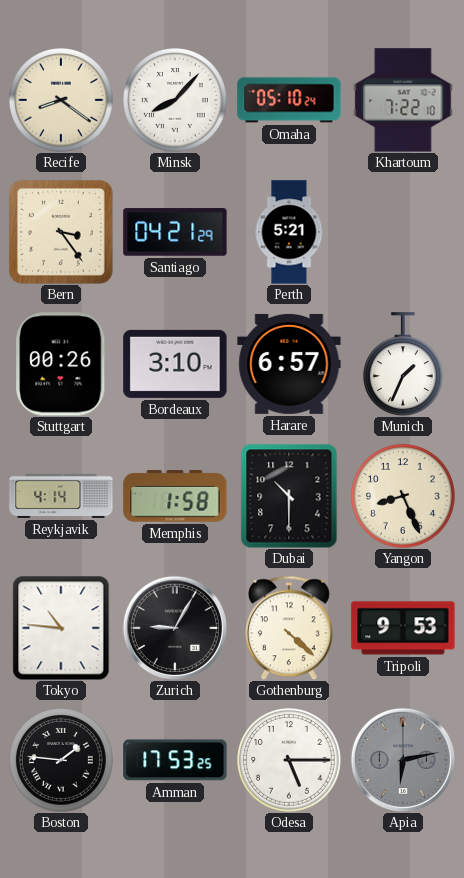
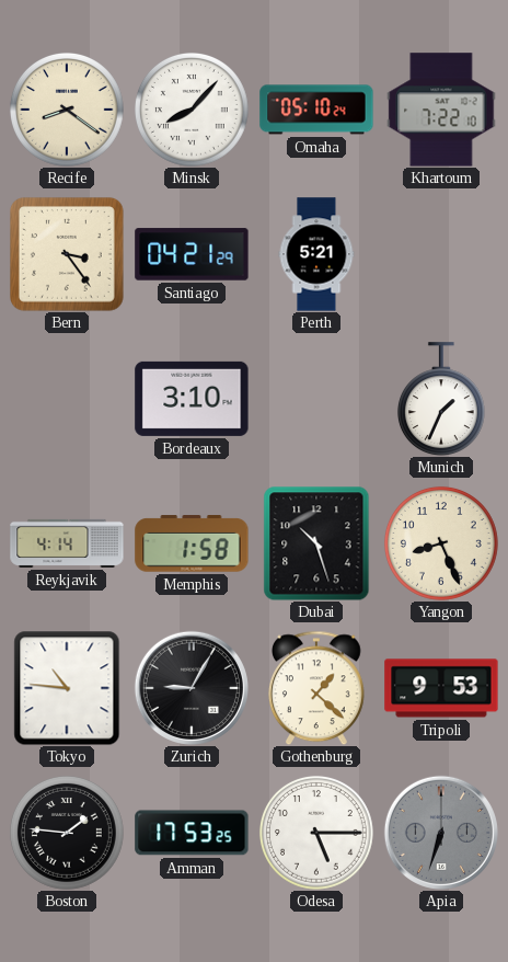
Stuttgart: 00:26 -> none (61, 364)
Harare: 6:57 -> none (289, 364)
Dubai: 10:30 -> 10:27 (316, 543)
Gothenburg: 4:22 -> 1:22 (316, 688)
Apia: 6:13 -> 6:33 (441, 833)
